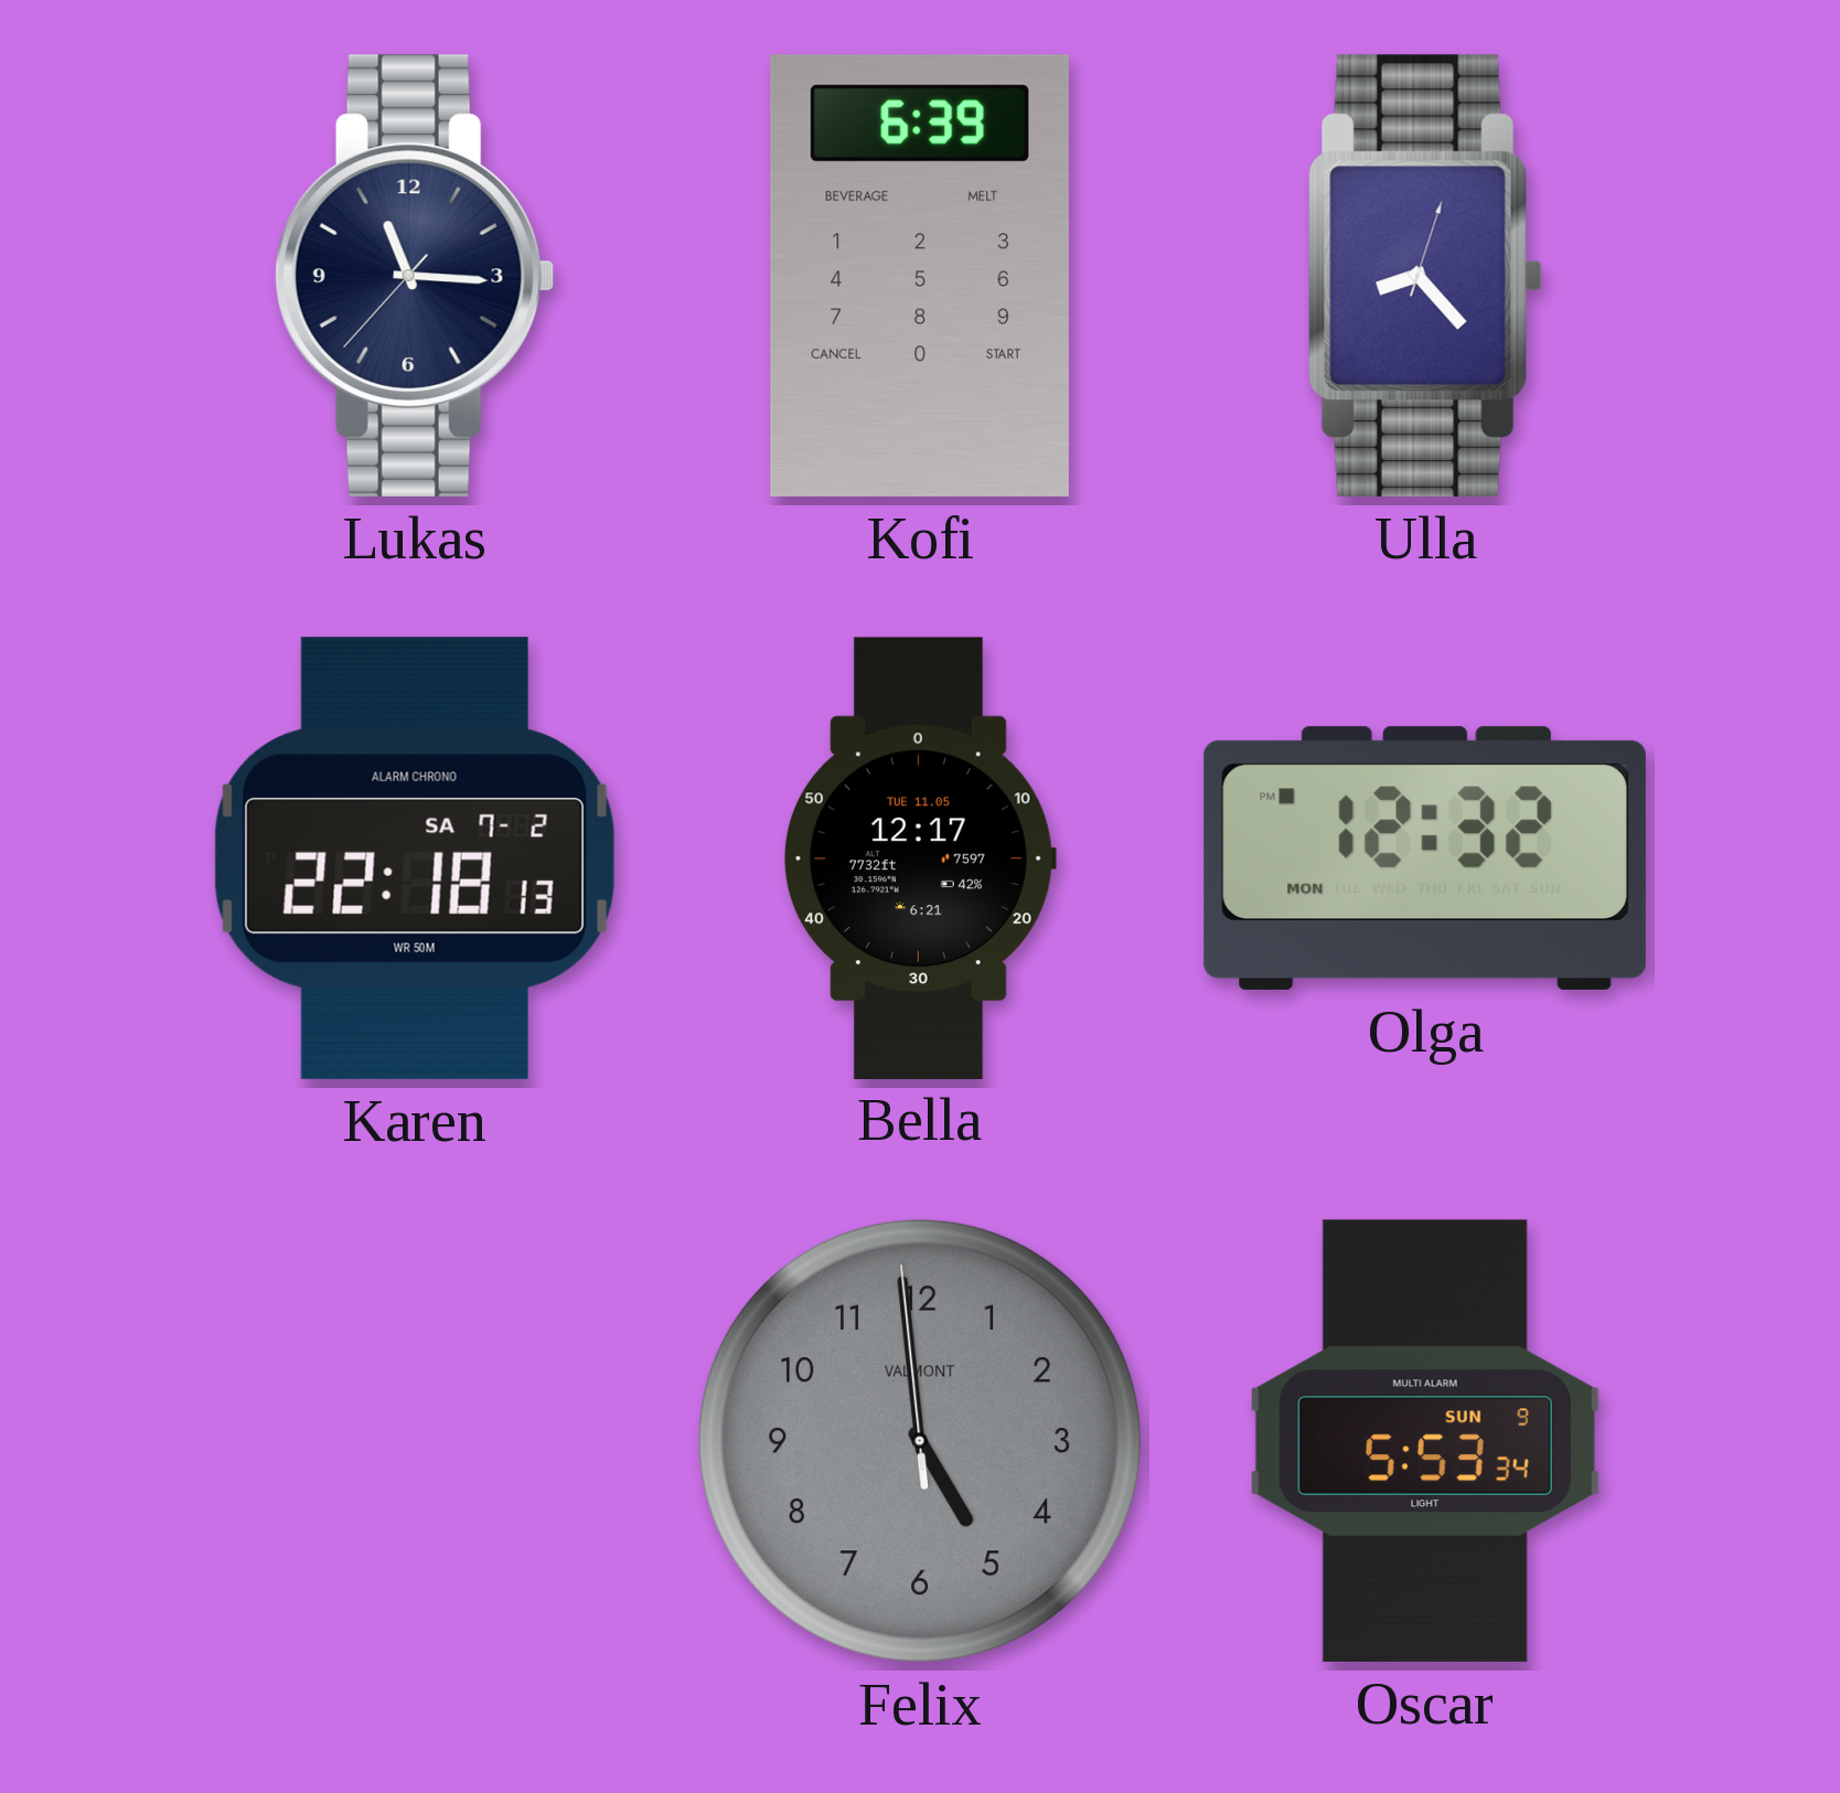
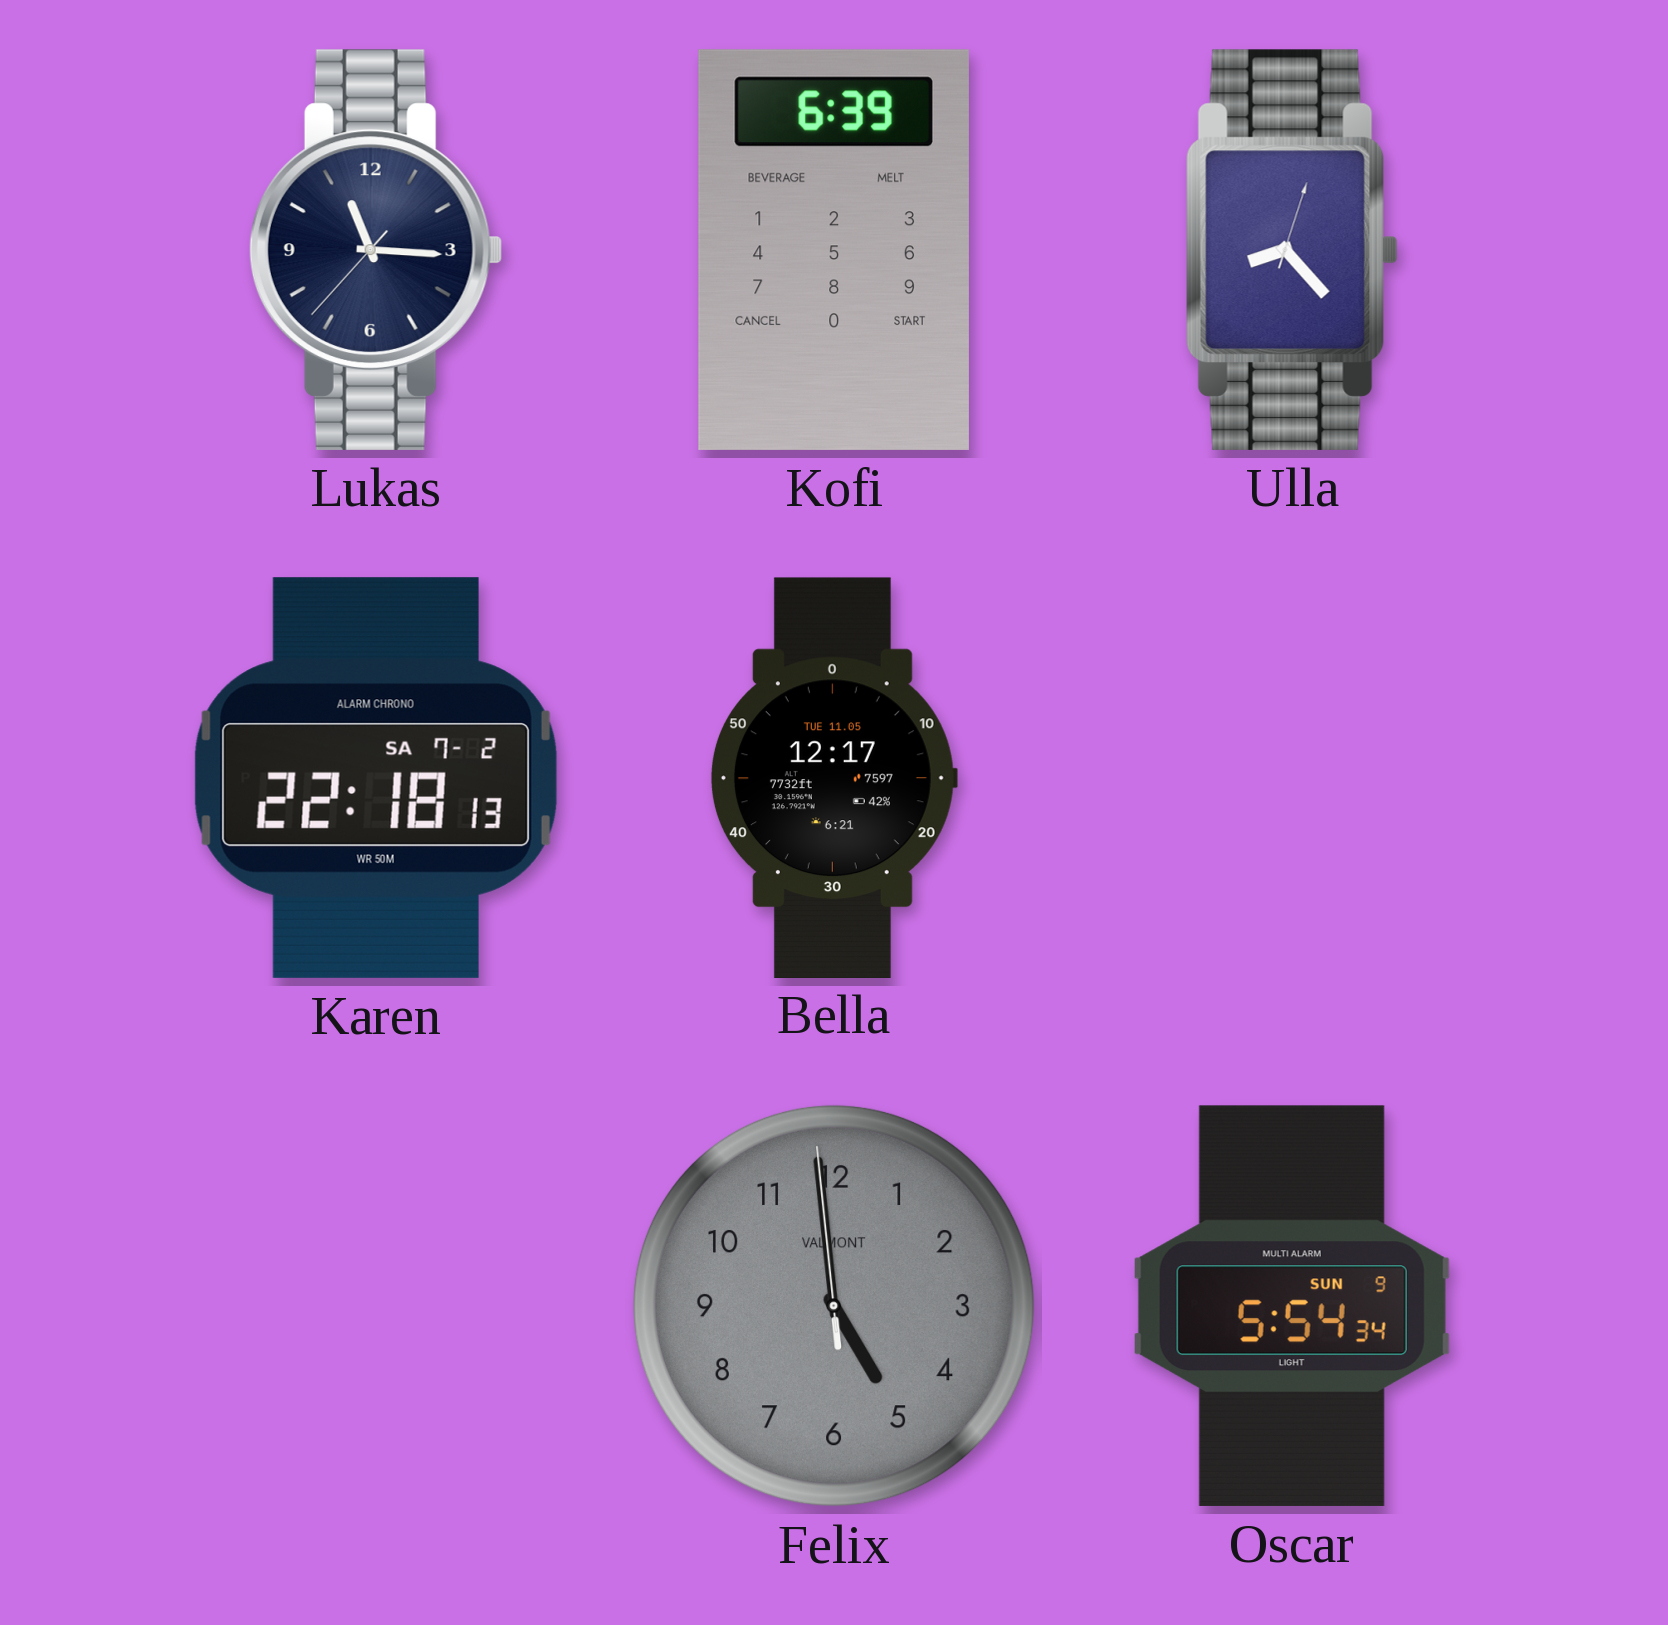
Olga: 12:32 -> none (1425, 858)
Oscar: 5:53 -> 5:54 (1292, 1306)
